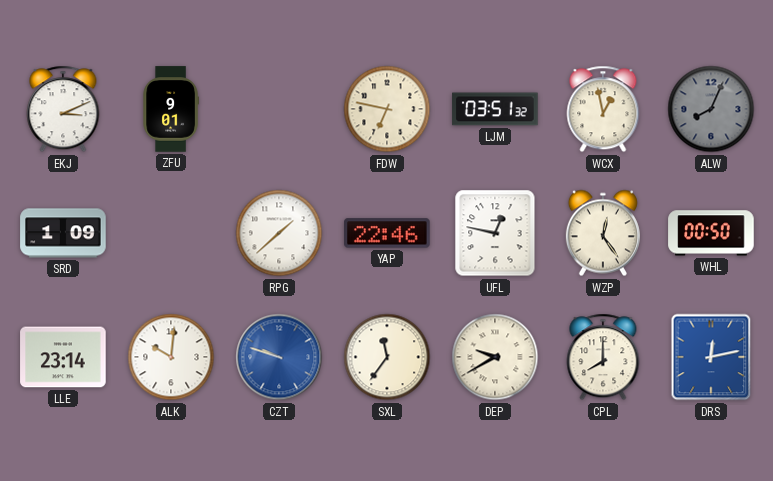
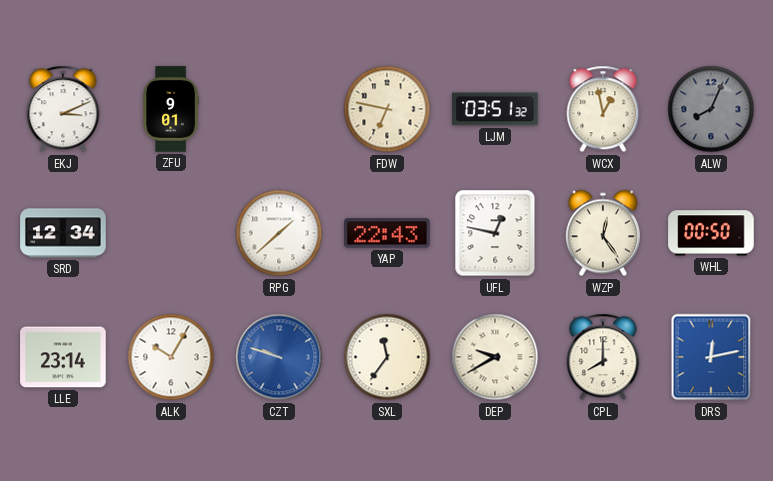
SRD: 1:09 -> 12:34 (63, 233)
YAP: 22:46 -> 22:43 (387, 233)
ALK: 10:01 -> 10:05 (171, 357)
